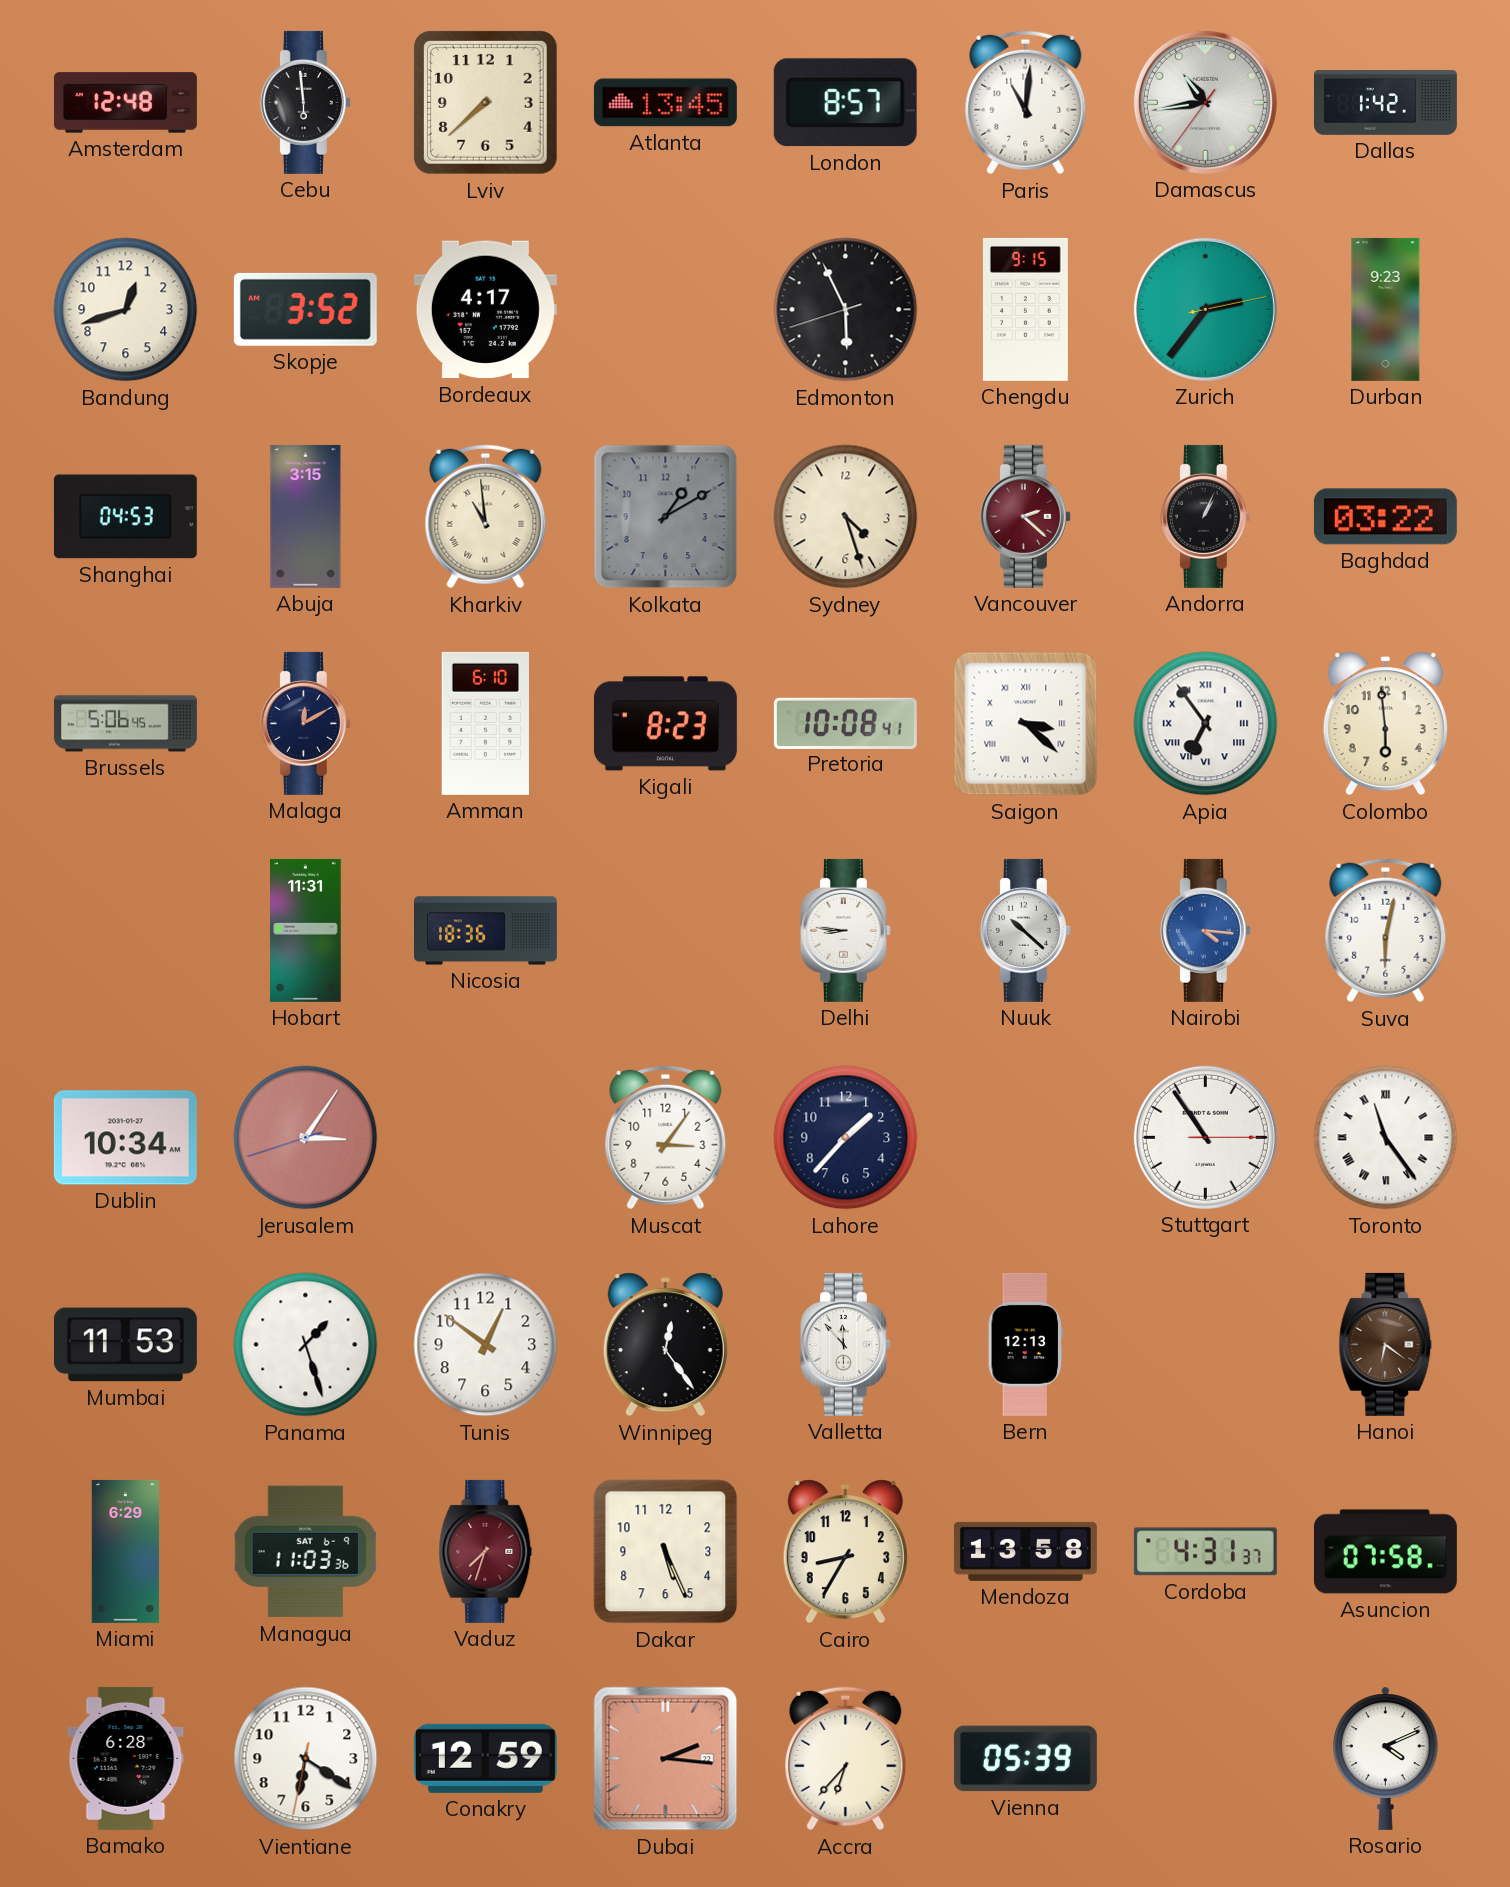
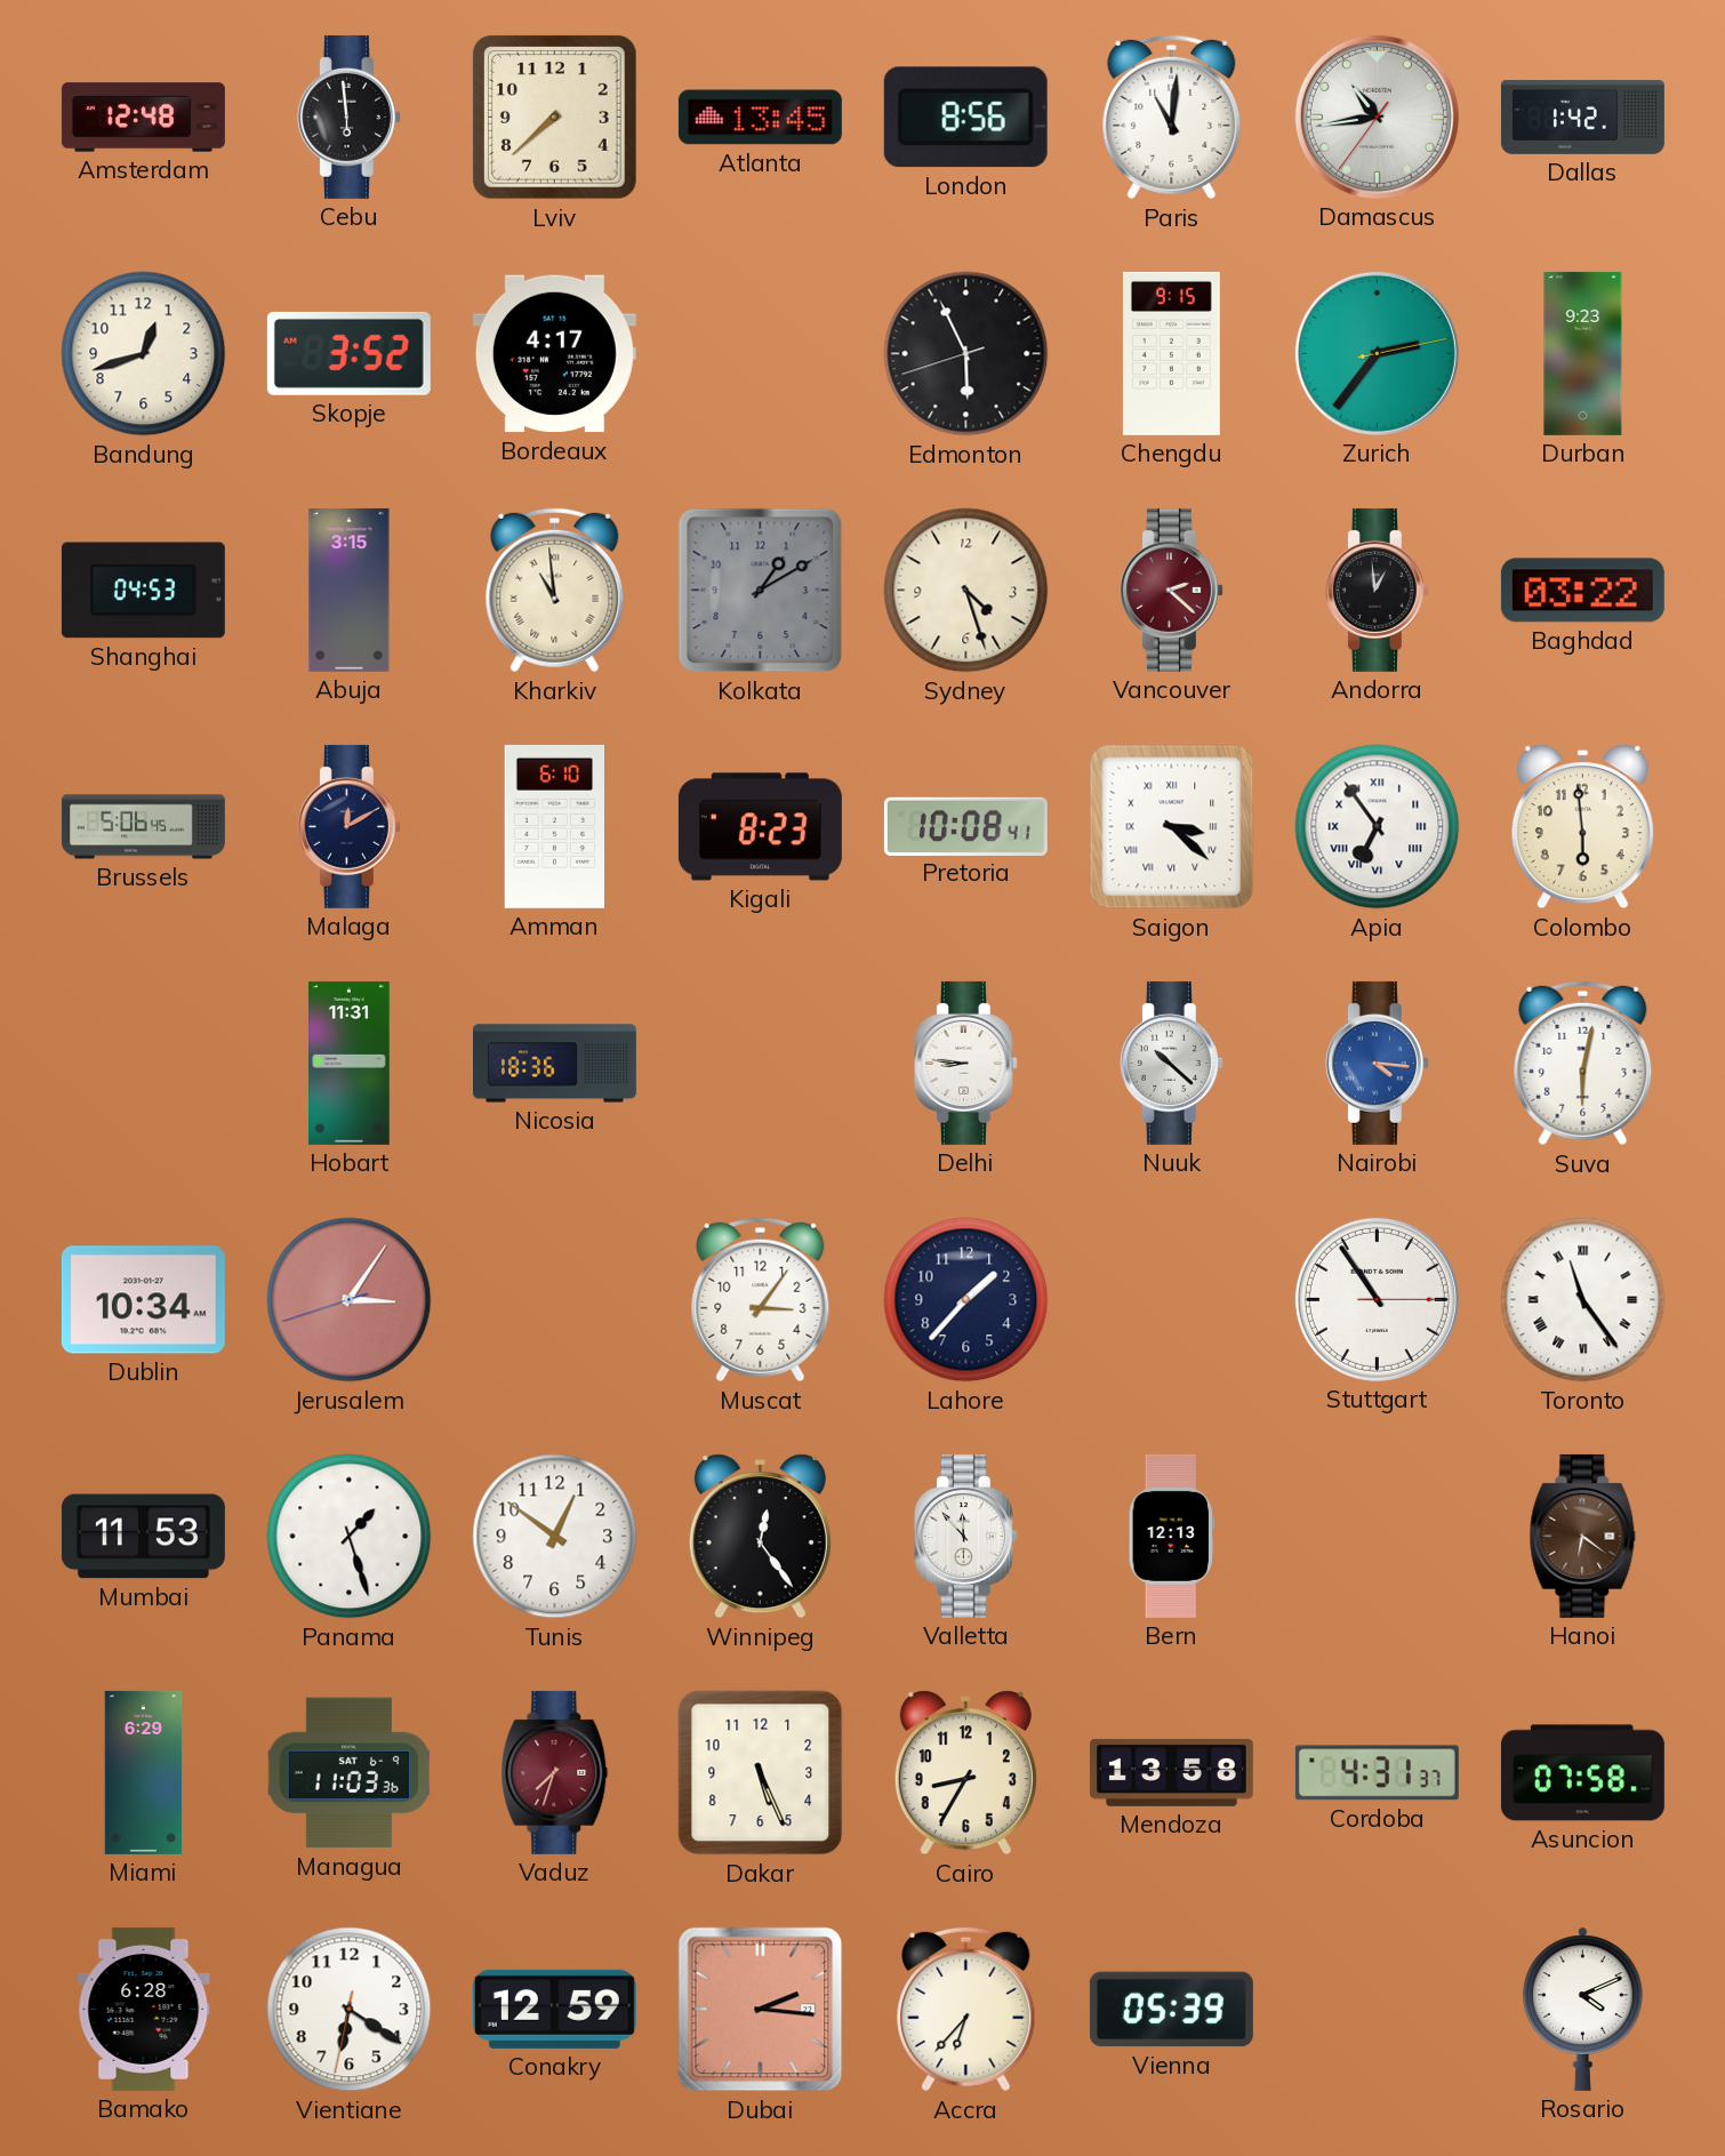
London: 8:57 -> 8:56 (965, 118)
Andorra: 1:04 -> 12:59 (1377, 590)
